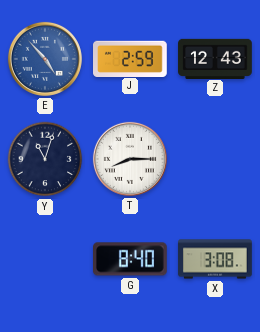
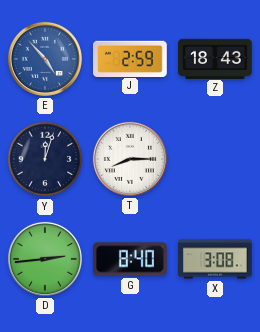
Z: 12:43 -> 18:43 (215, 58)
Y: 11:03 -> 12:03 (45, 159)
D: none -> 2:44 (45, 259)
